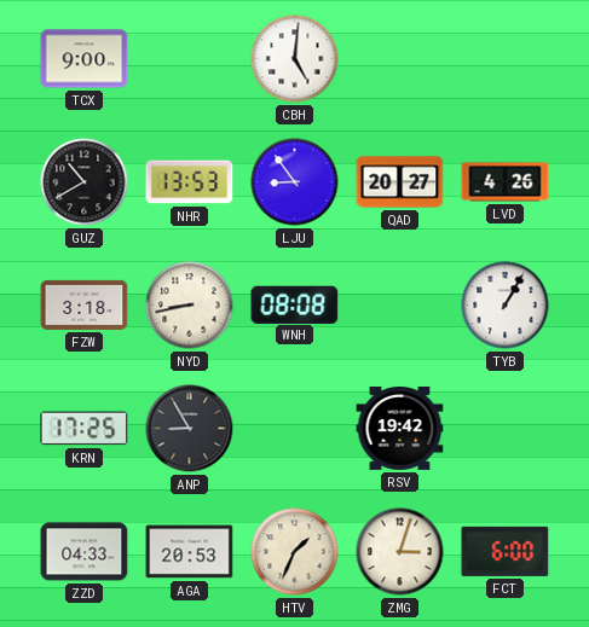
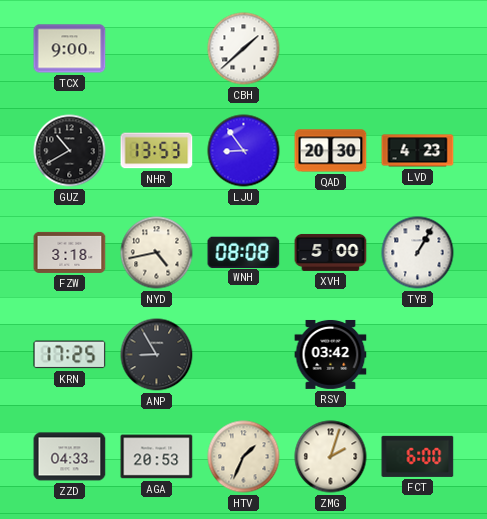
CBH: 5:01 -> 1:38 (244, 49)
QAD: 20:27 -> 20:30 (331, 151)
LVD: 4:26 -> 4:23 (418, 151)
NYD: 8:43 -> 4:43 (157, 253)
XVH: none -> 5:00 (331, 252)
RSV: 19:42 -> 03:42 (331, 354)
ZMG: 3:03 -> 2:03 (331, 457)
